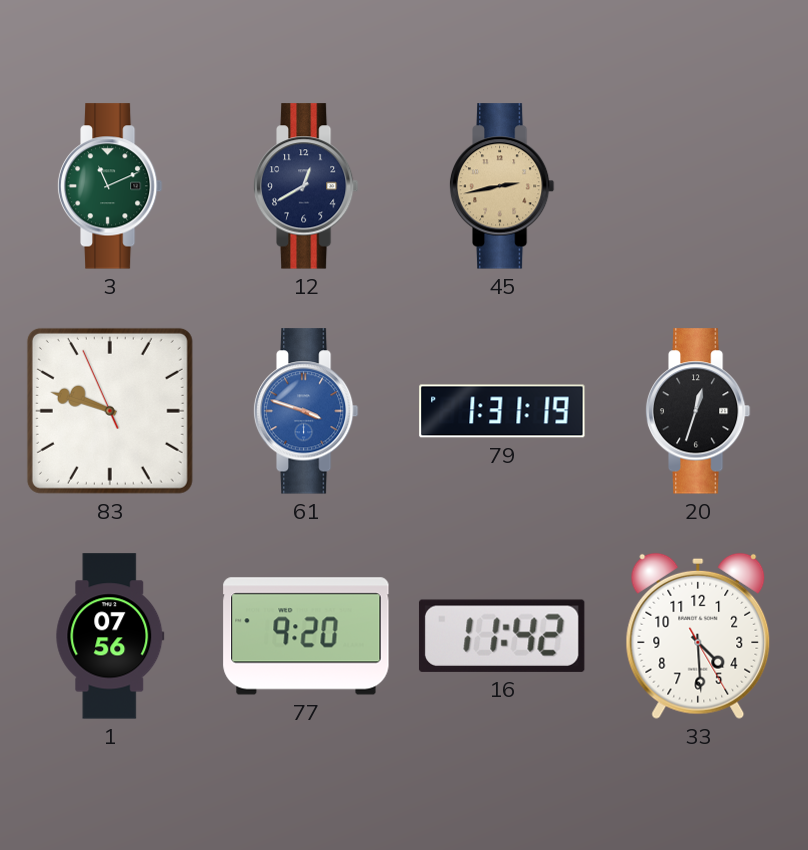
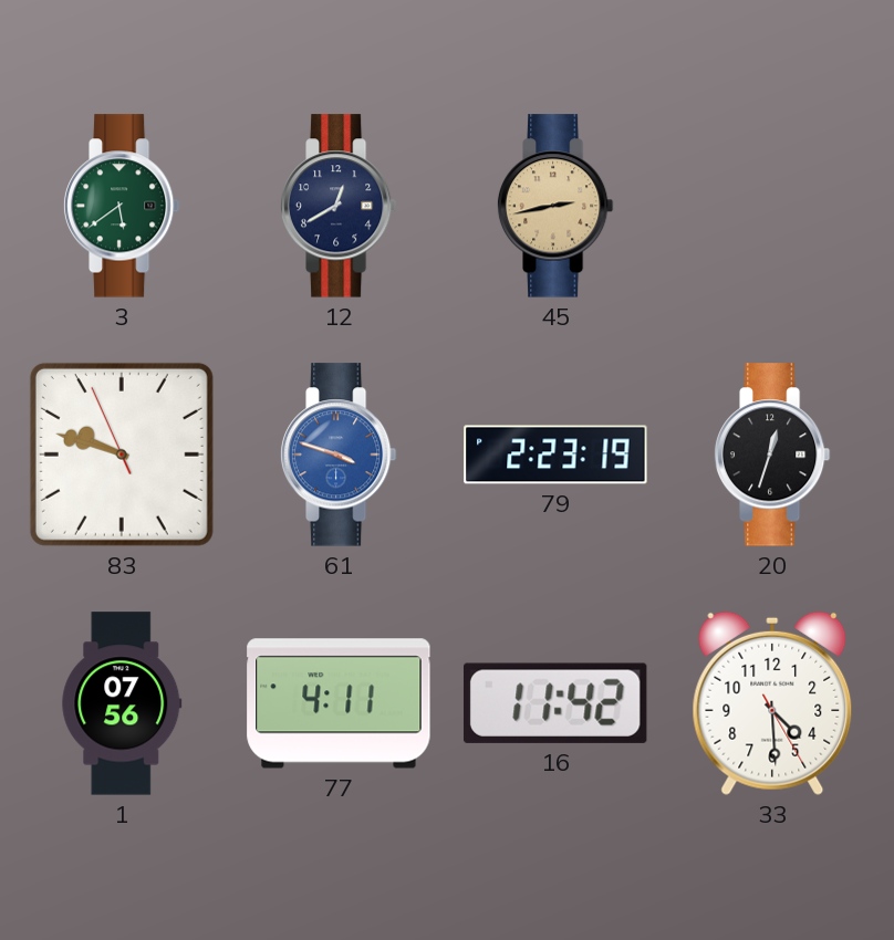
3: 11:11 -> 5:39 (122, 206)
79: 1:31 -> 2:23 (555, 455)
77: 9:20 -> 4:11 (339, 703)
